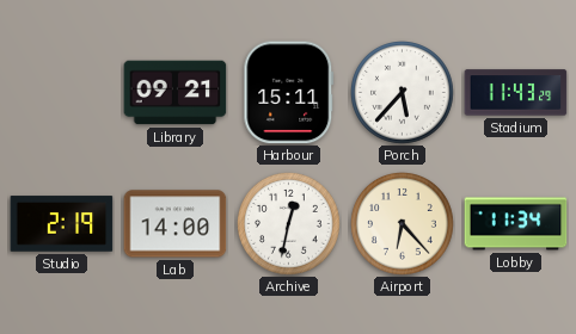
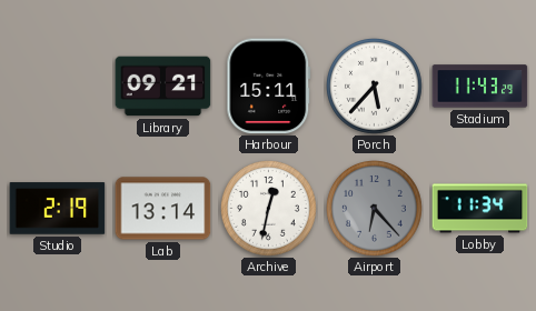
Lab: 14:00 -> 13:14 (163, 209)
Airport dial: cream -> grey (375, 209)
